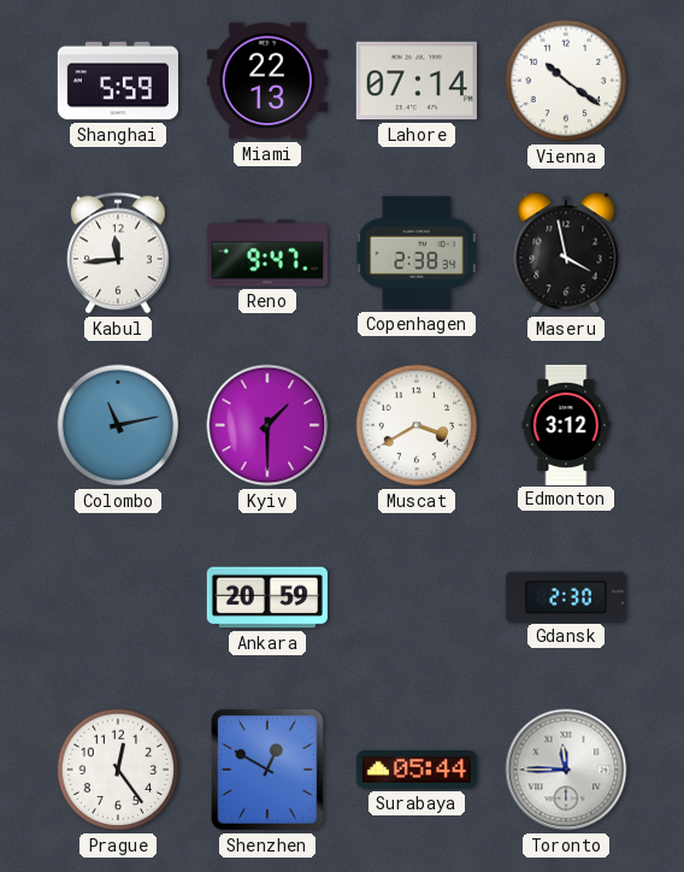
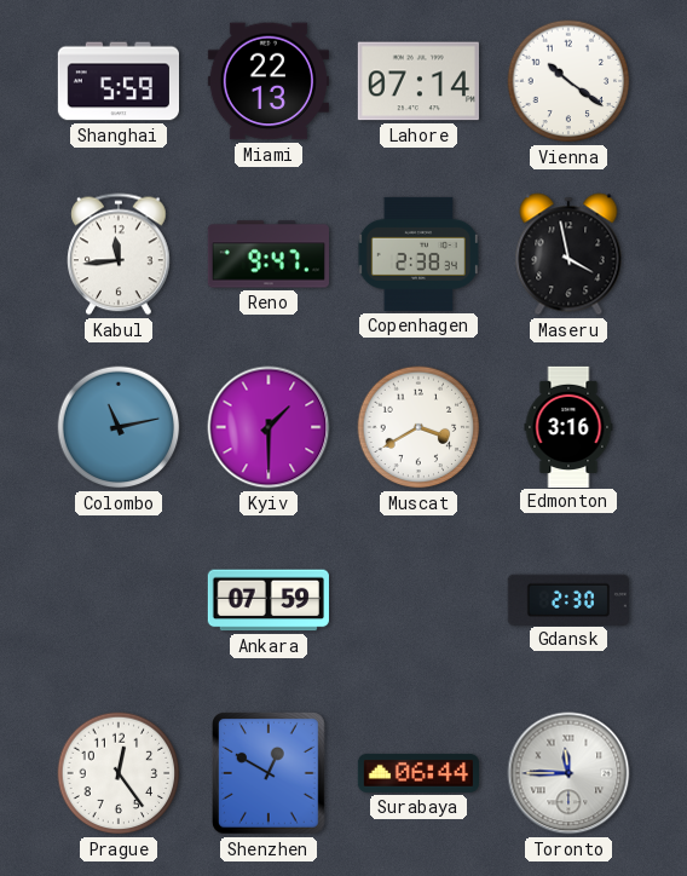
Edmonton: 3:12 -> 3:16 (568, 426)
Ankara: 20:59 -> 07:59 (269, 600)
Surabaya: 05:44 -> 06:44 (417, 773)
